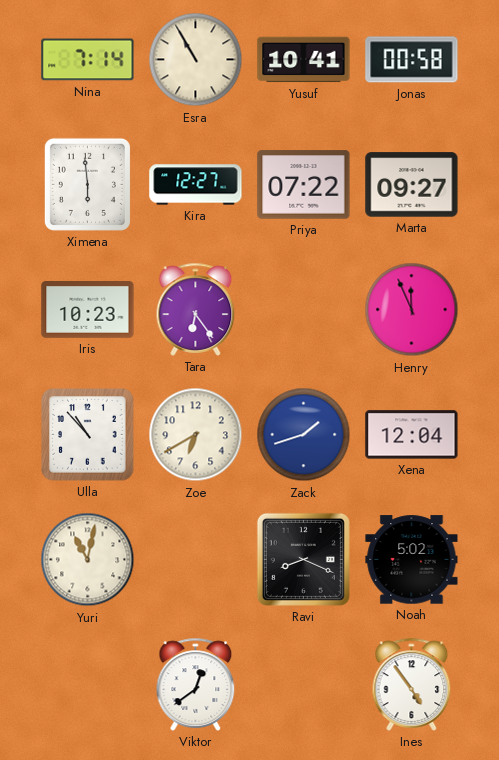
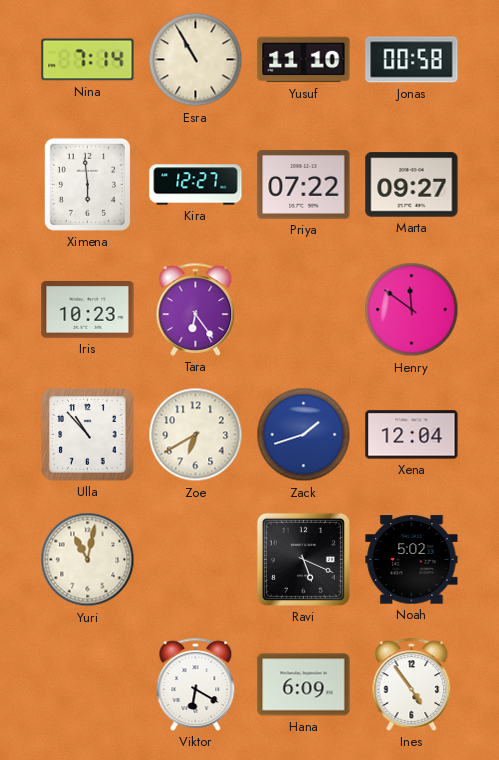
Yusuf: 10:41 -> 11:10 (304, 60)
Henry: 11:56 -> 11:51 (412, 310)
Ravi: 8:19 -> 5:19 (303, 559)
Viktor: 12:39 -> 6:20 (196, 684)
Hana: none -> 6:09 (304, 685)
